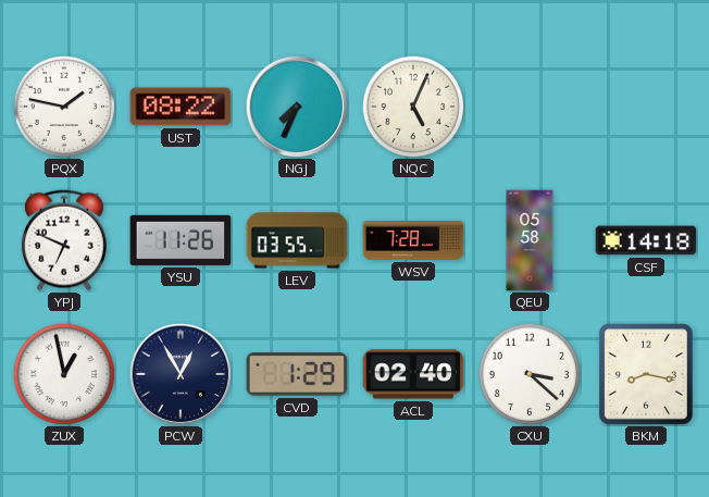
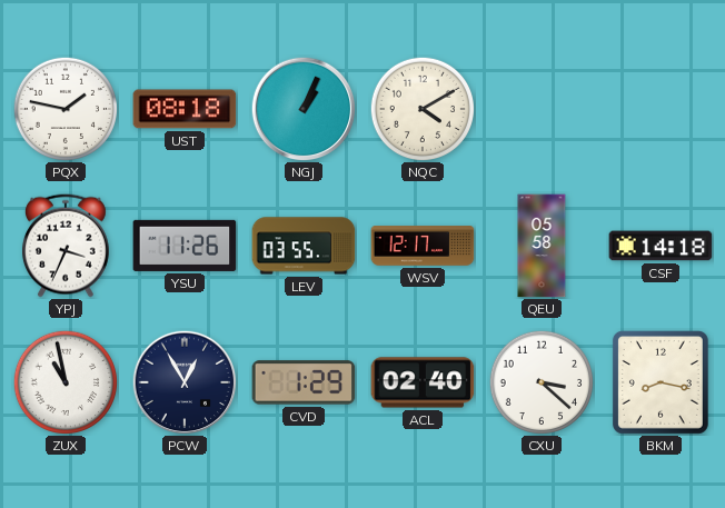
UST: 08:22 -> 08:18 (185, 109)
NGJ: 7:34 -> 1:04 (304, 109)
NQC: 5:04 -> 4:10 (421, 108)
YPJ: 6:49 -> 3:34 (66, 246)
WSV: 7:28 -> 12:17 (423, 246)
ZUX: 12:58 -> 10:58 (64, 381)
